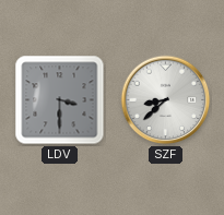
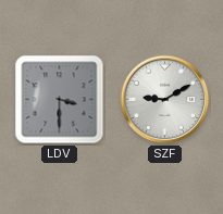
SZF: 8:38 -> 9:10 (165, 100)
